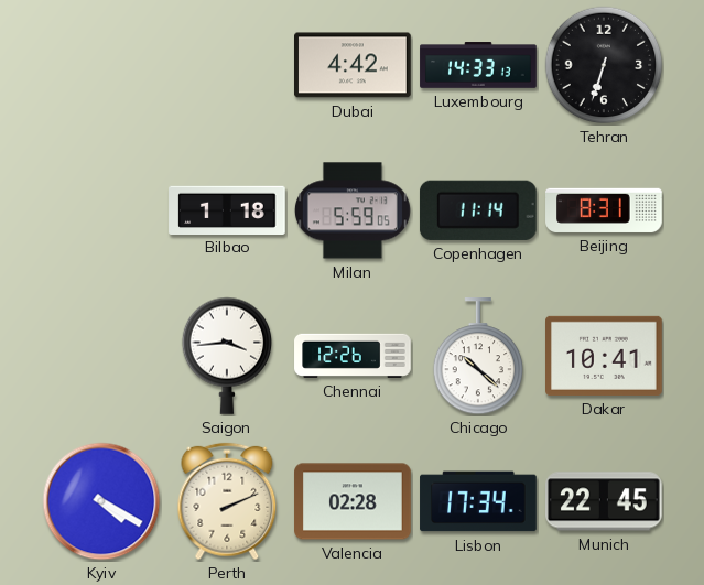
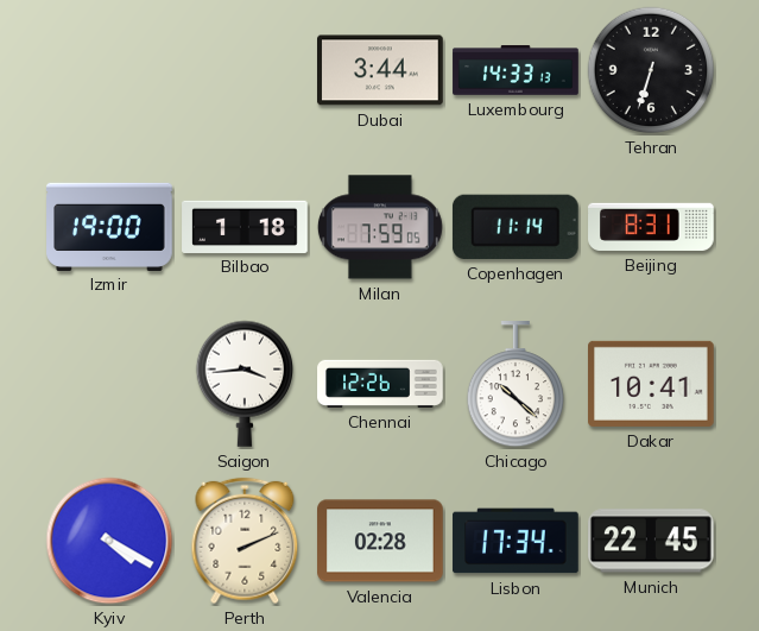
Dubai: 4:42 -> 3:44 (381, 70)
Izmir: none -> 19:00 (109, 226)
Milan: 5:59 -> 7:59 (380, 227)
